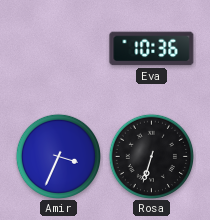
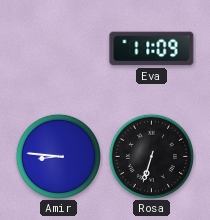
Eva: 10:36 -> 11:09 (152, 49)
Amir: 3:34 -> 8:46 (58, 156)
